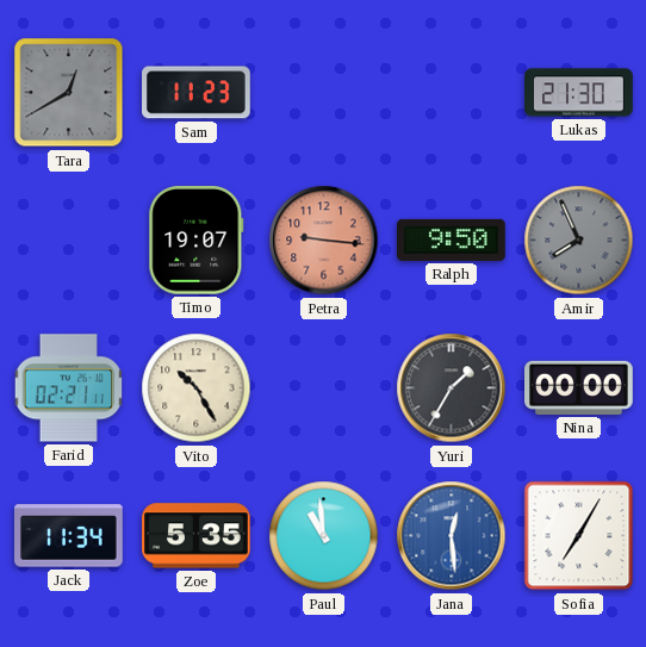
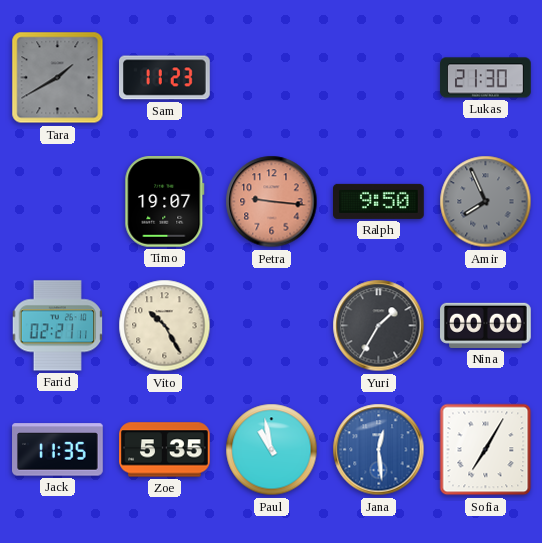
Tara: 12:40 -> 1:40 (58, 78)
Jack: 11:34 -> 11:35 (58, 450)
Paul: 10:59 -> 10:58 (272, 450)
